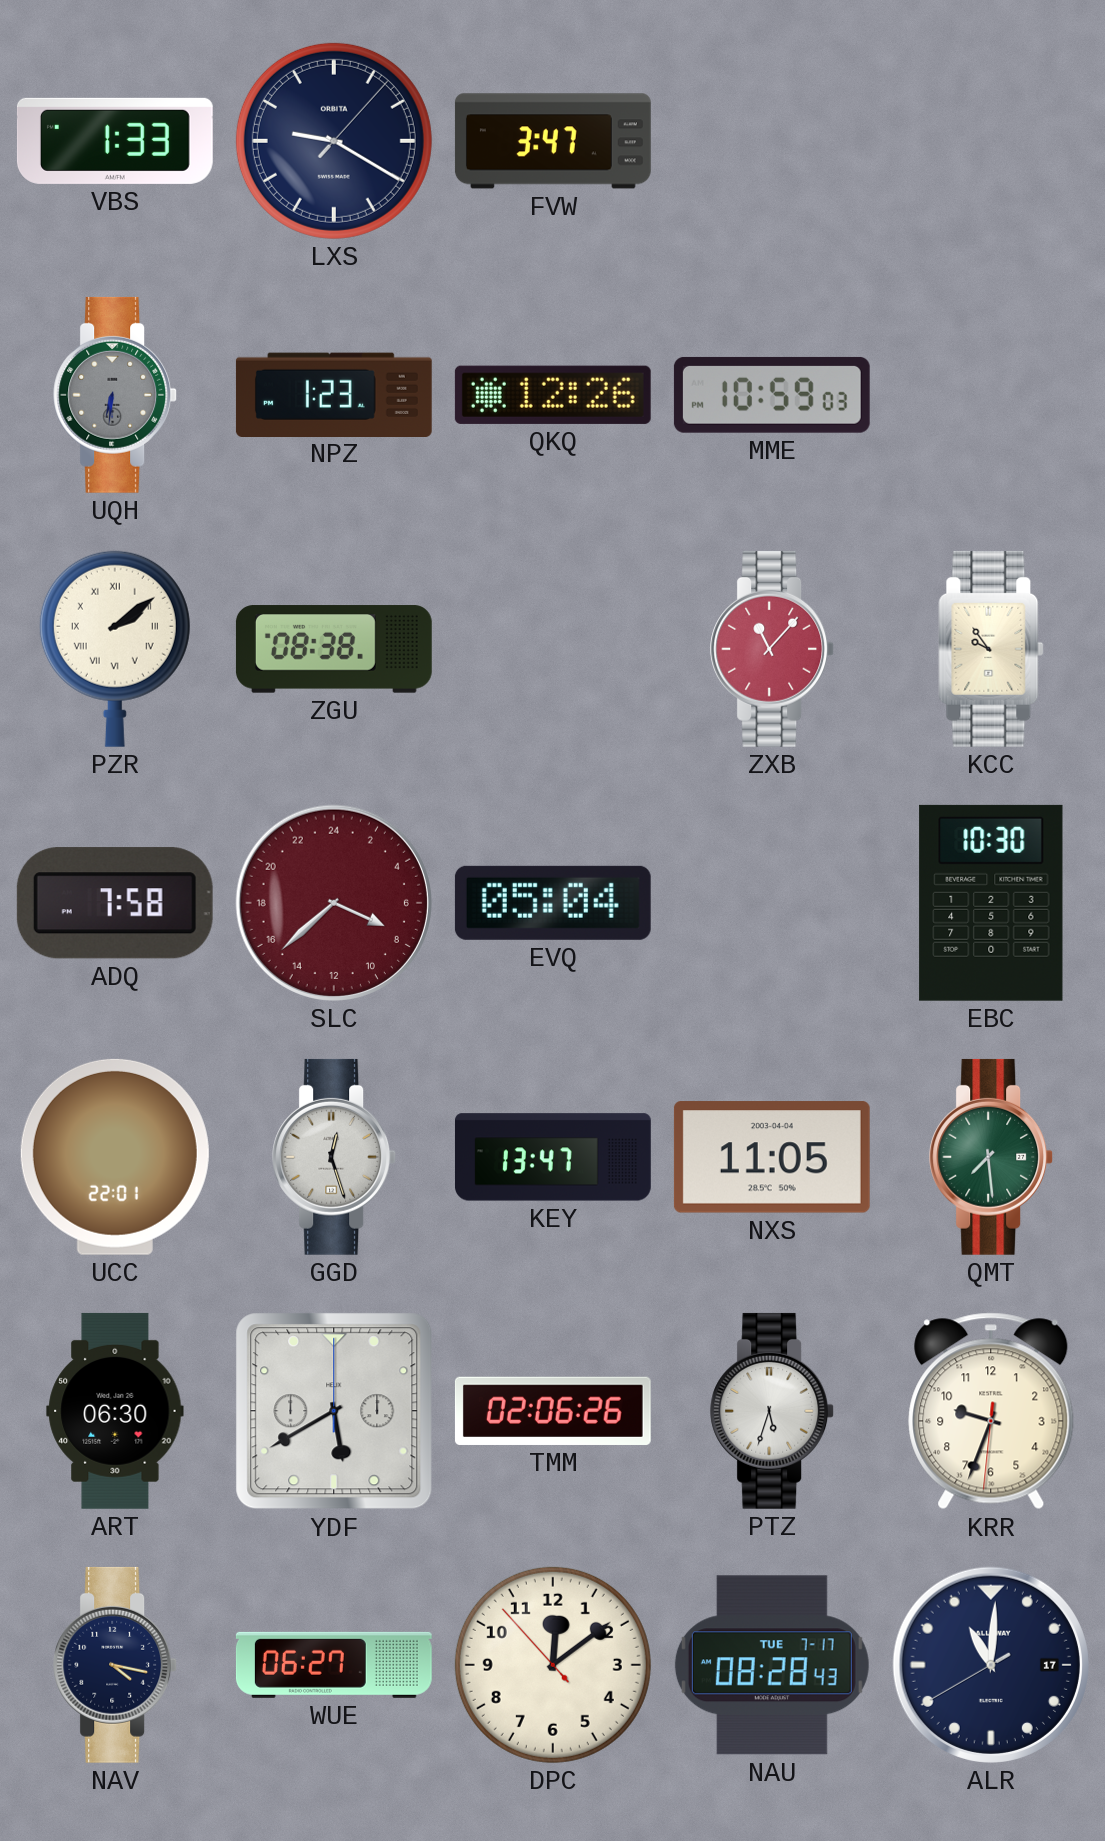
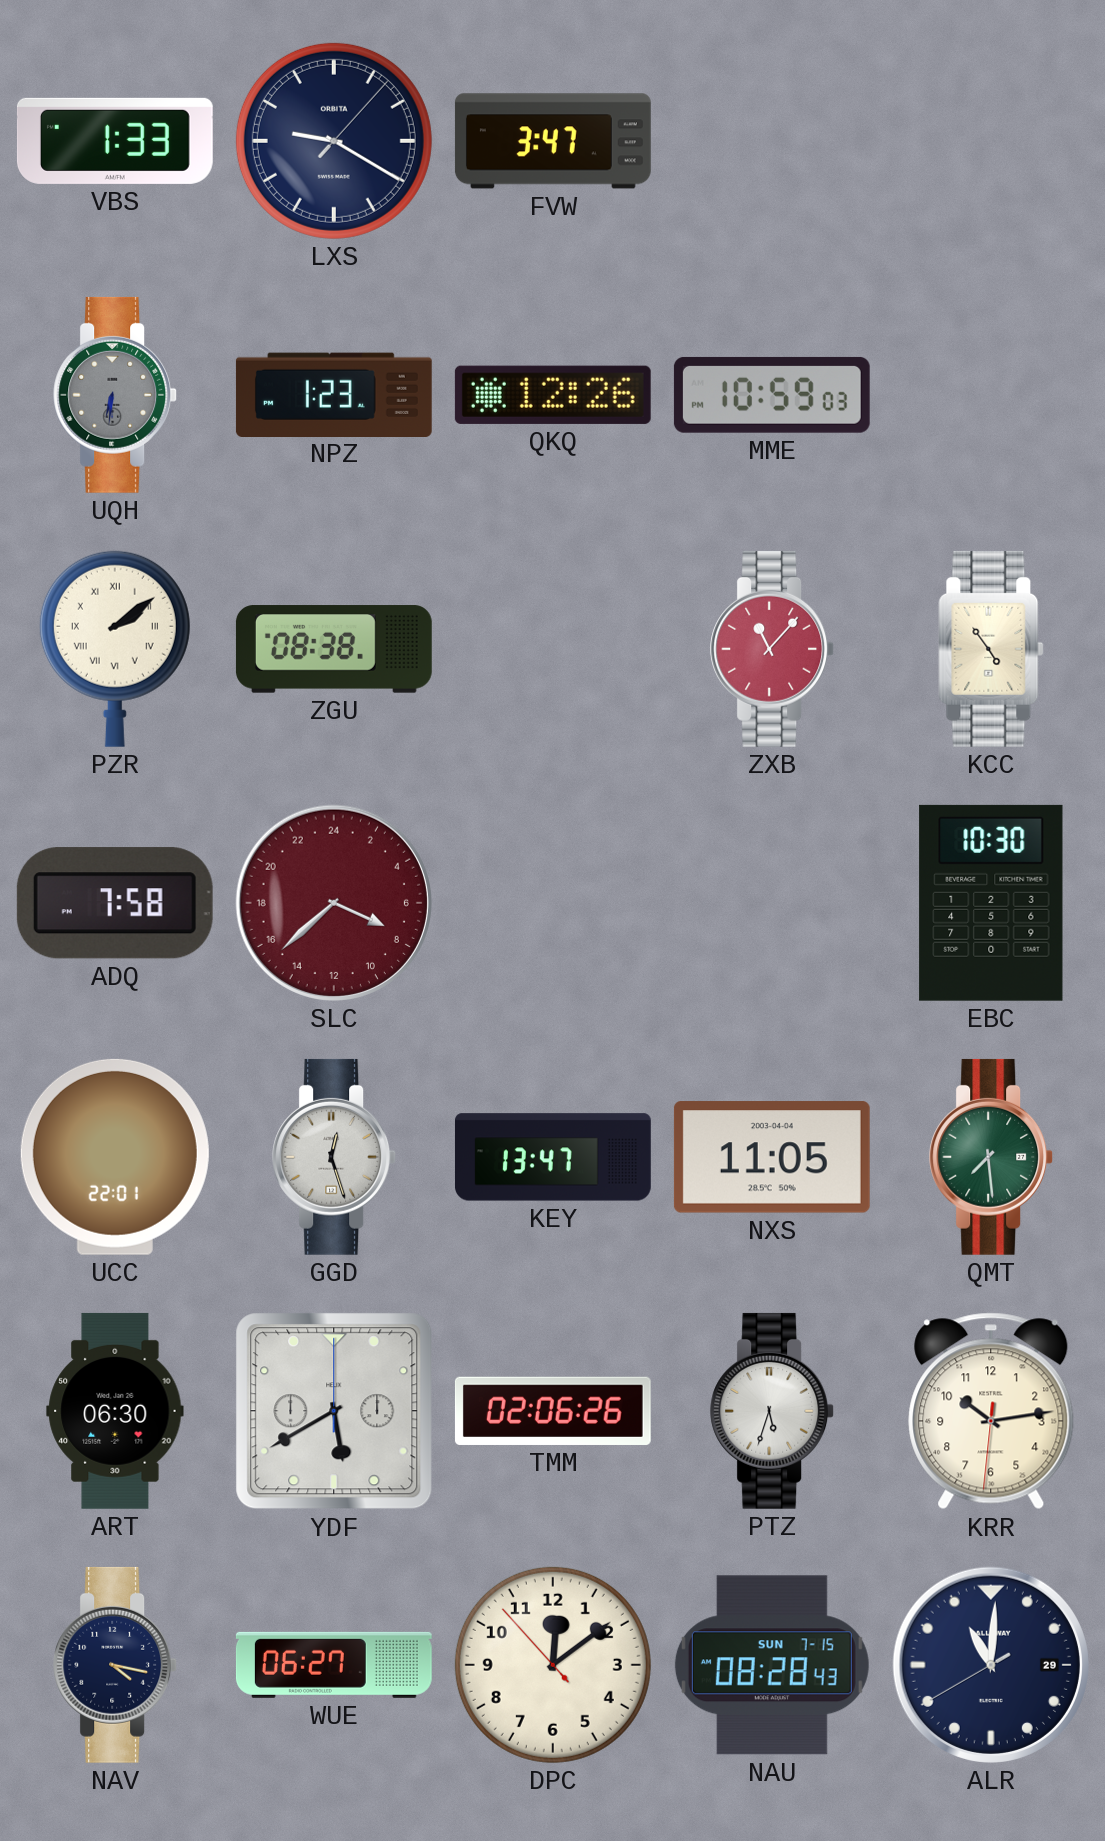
KCC: 9:54 -> 4:54 (991, 649)
EVQ: 05:04 -> none (553, 903)
KRR: 9:33 -> 10:13 (991, 1411)
NAU date: TUE 7-17 -> SUN 7-15 (772, 1665)
ALR date: 17 -> 29 (991, 1665)
